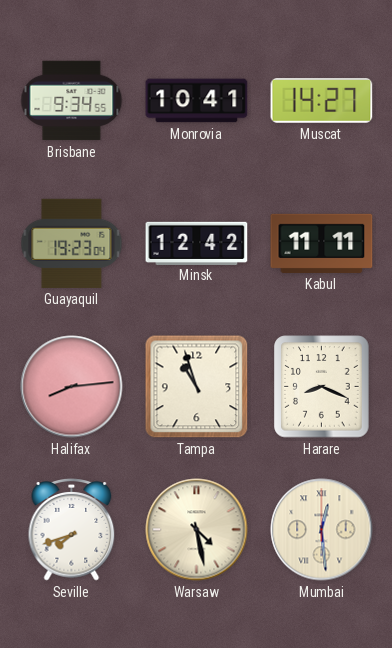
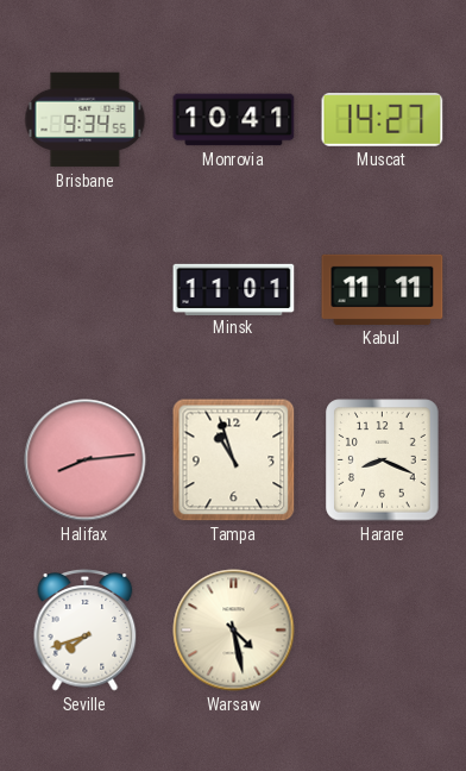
Guayaquil: 19:23 -> none (72, 243)
Minsk: 12:42 -> 11:01 (234, 289)
Mumbai: 12:29 -> none (322, 530)
